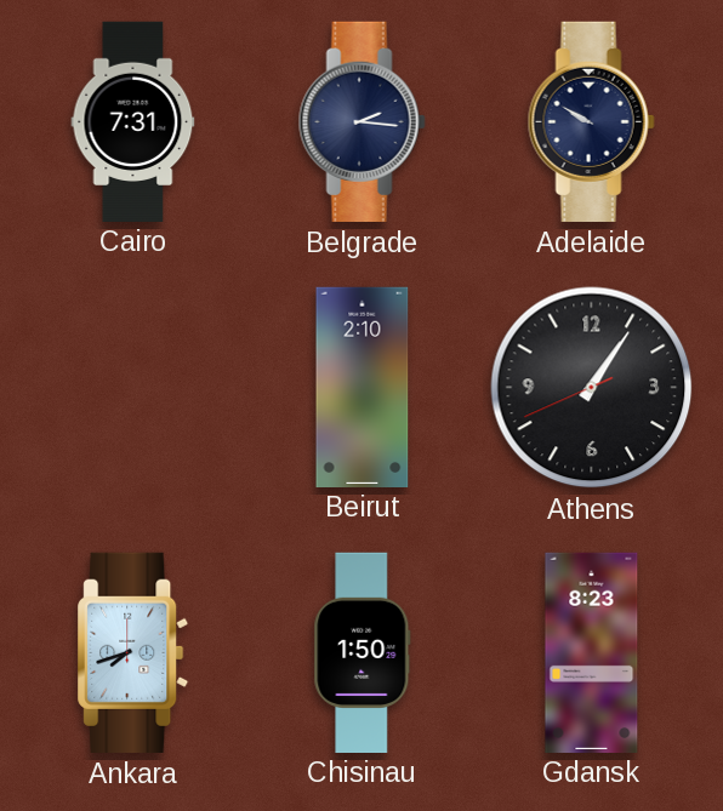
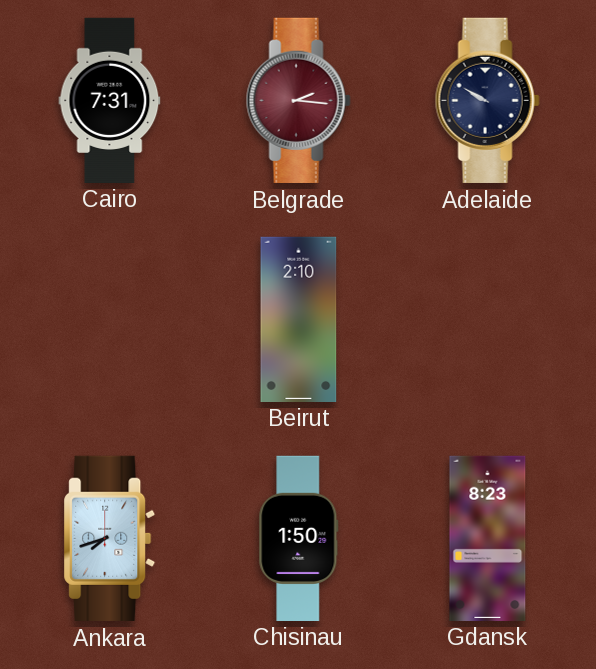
Belgrade dial: navy -> burgundy (298, 100)
Athens: 1:05 -> none (592, 388)
